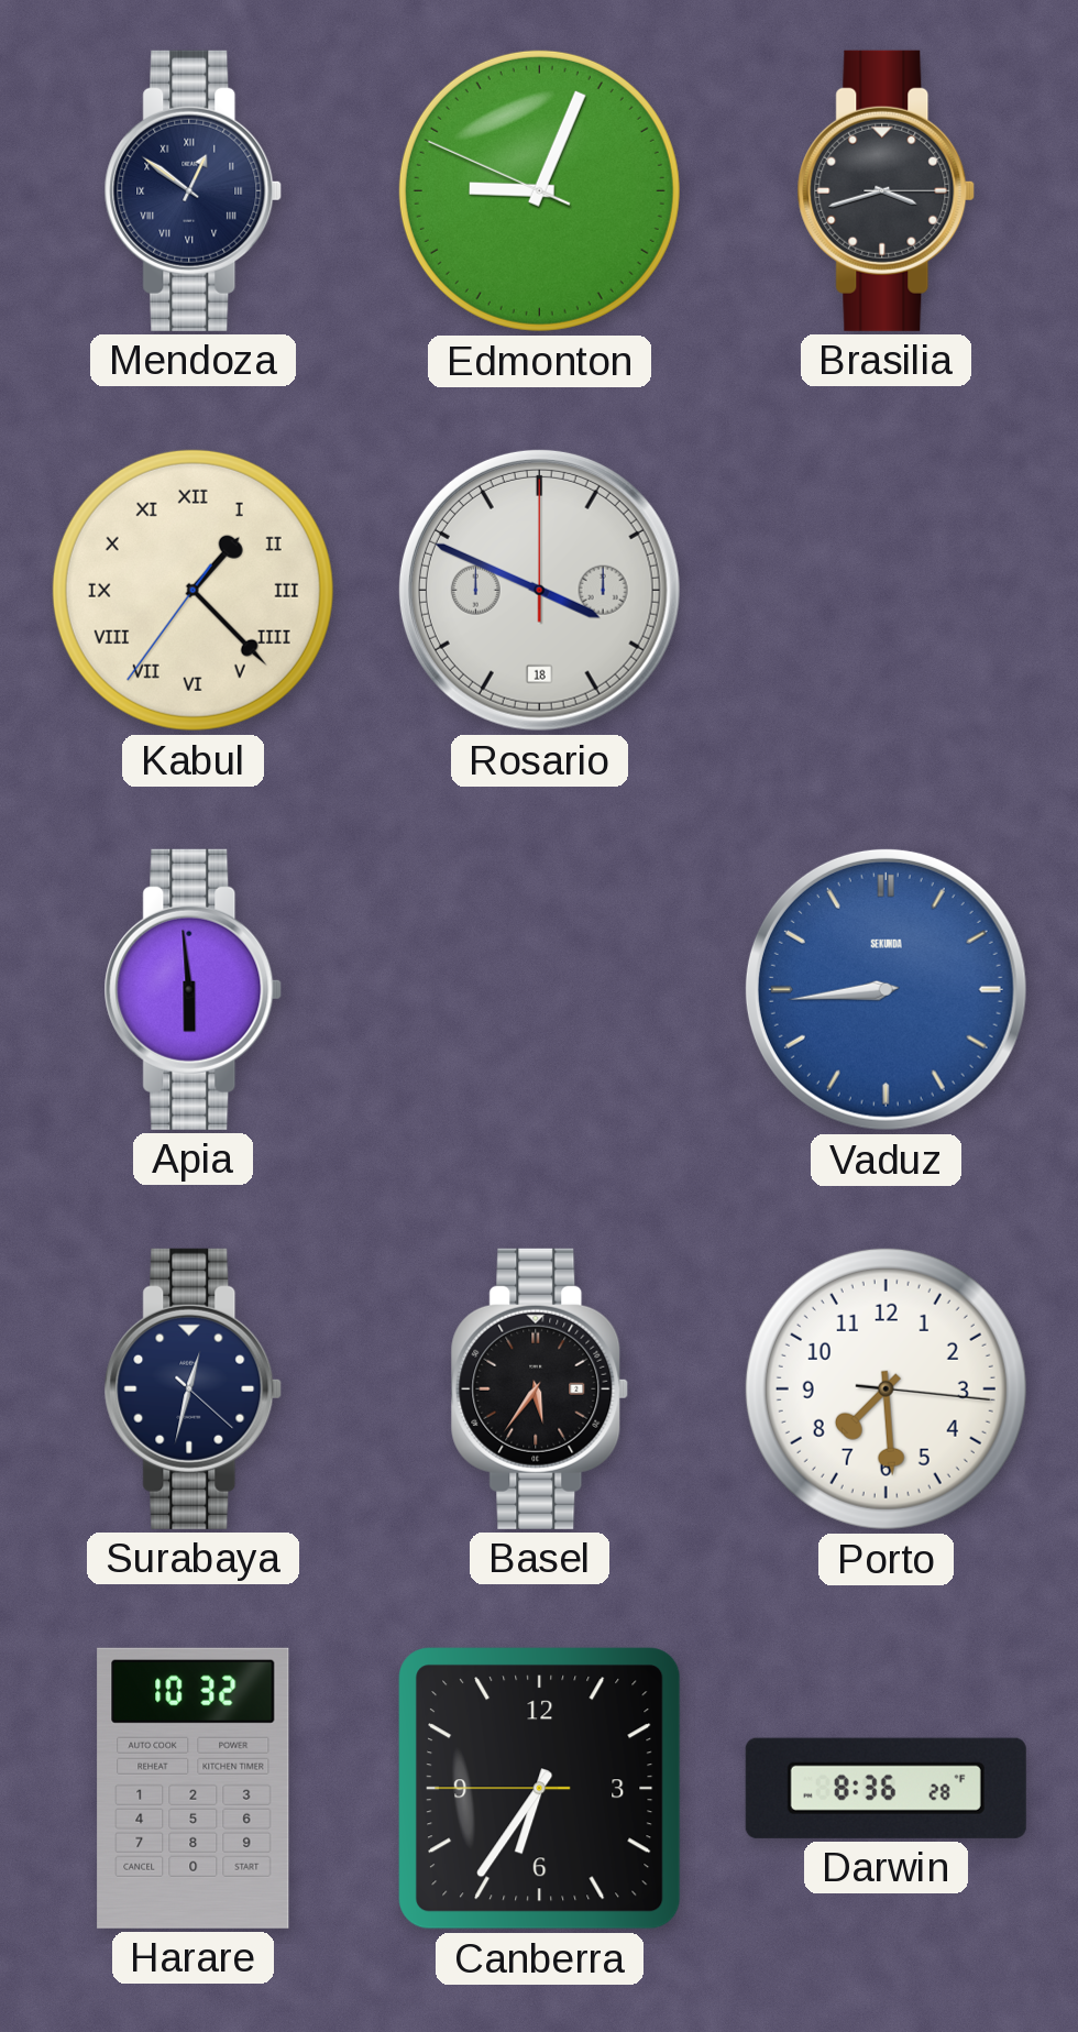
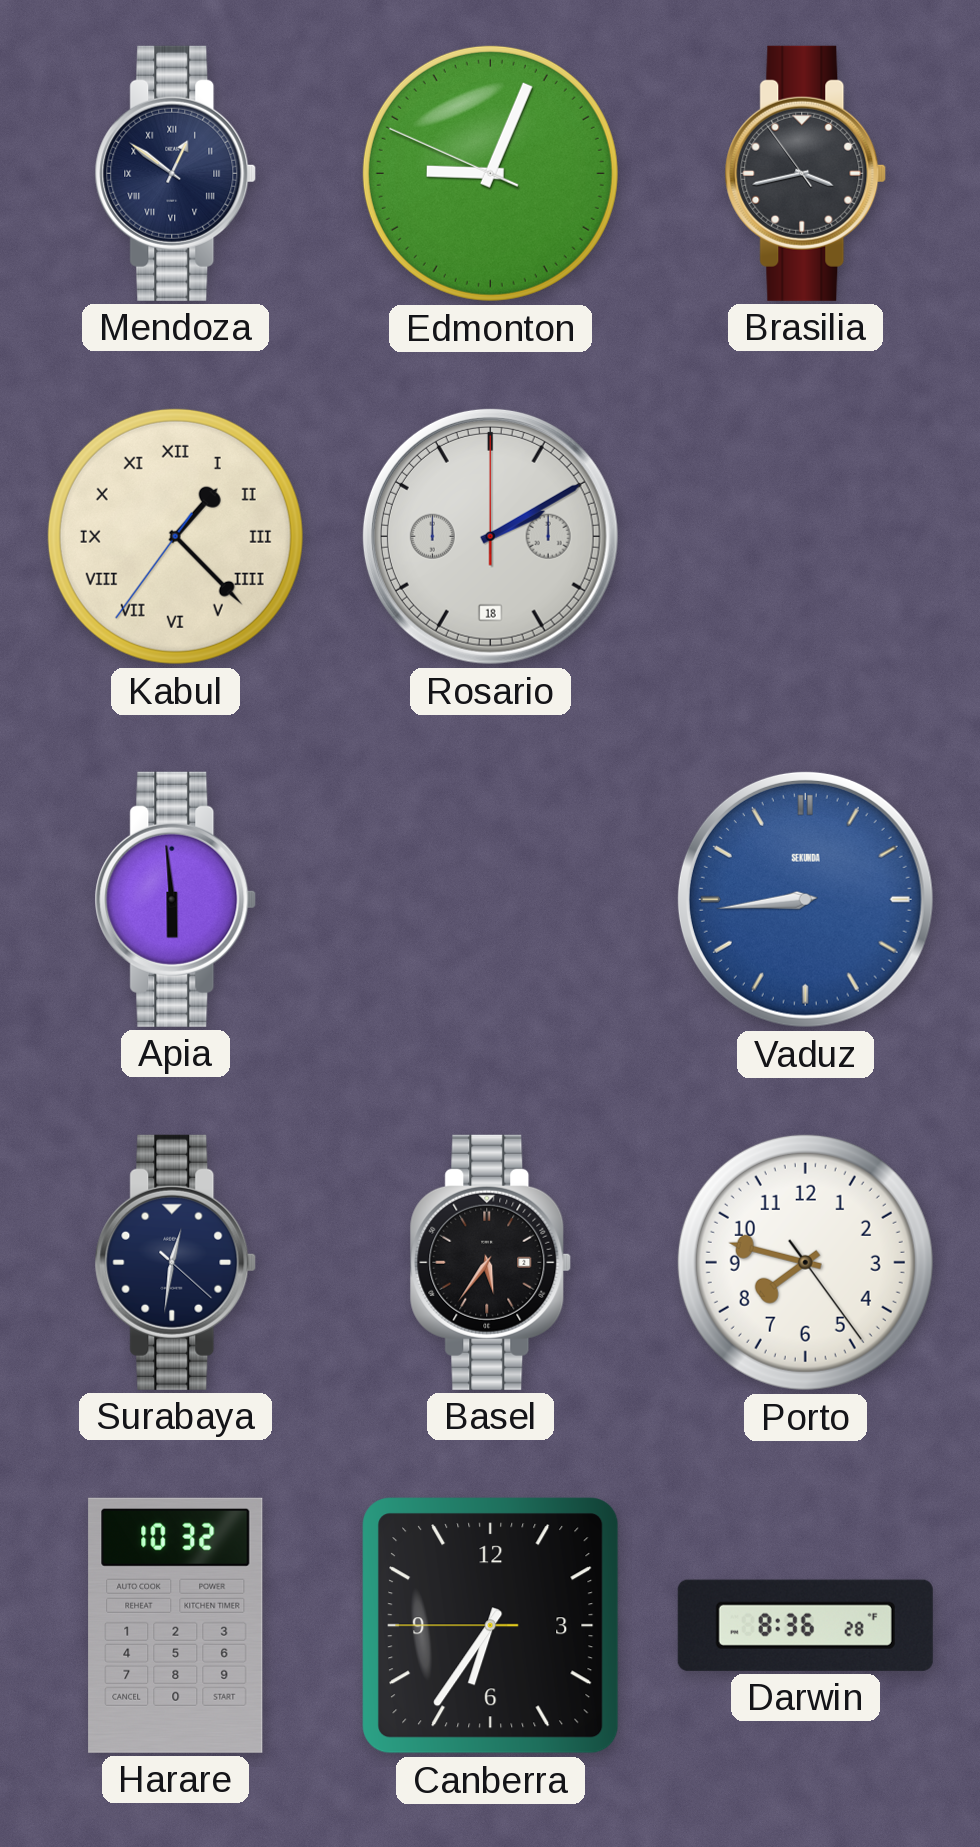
Brasilia: 3:42:15 -> 3:42:54 (806, 173)
Rosario: 3:49 -> 2:10 (490, 536)
Surabaya: 12:32 -> 12:31 (176, 1262)
Porto: 7:29 -> 7:47 (805, 1262)
